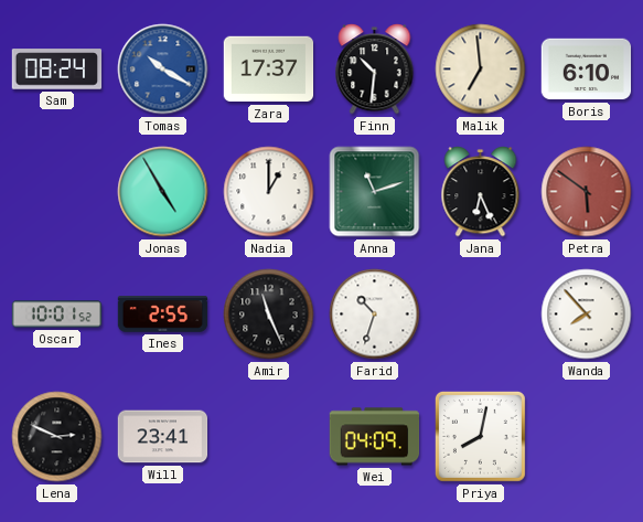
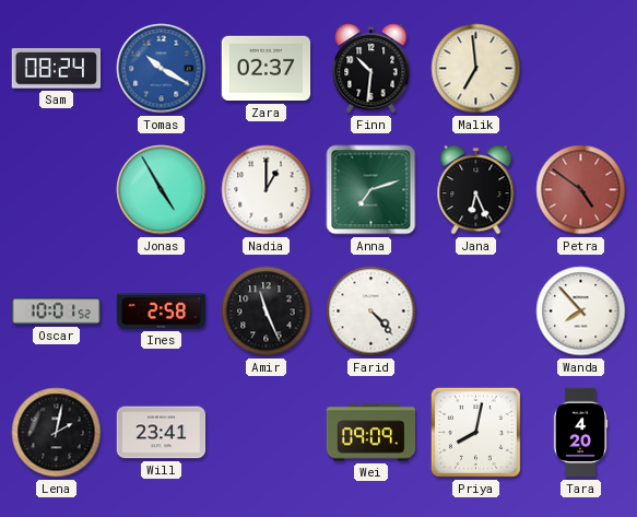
Zara: 17:37 -> 02:37 (267, 69)
Boris: 6:10 -> none (587, 70)
Anna: 11:12 -> 7:12 (371, 190)
Petra: 5:51 -> 4:51 (581, 190)
Ines: 2:55 -> 2:58 (162, 312)
Farid: 10:33 -> 4:23 (371, 312)
Lena: 2:49 -> 2:02 (57, 433)
Wei: 04:09 -> 09:09 (371, 433)
Tara: none -> 4:20 (580, 433)
